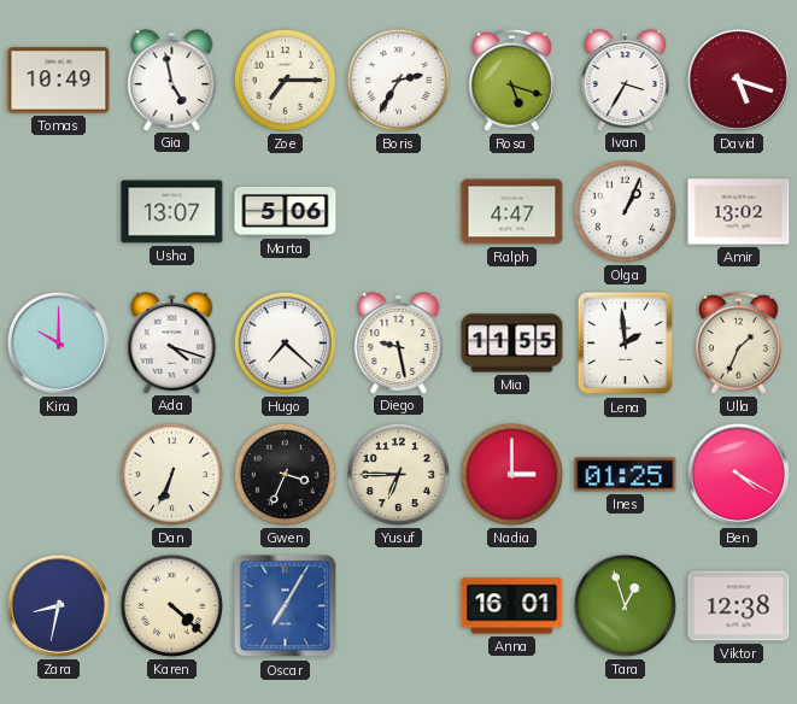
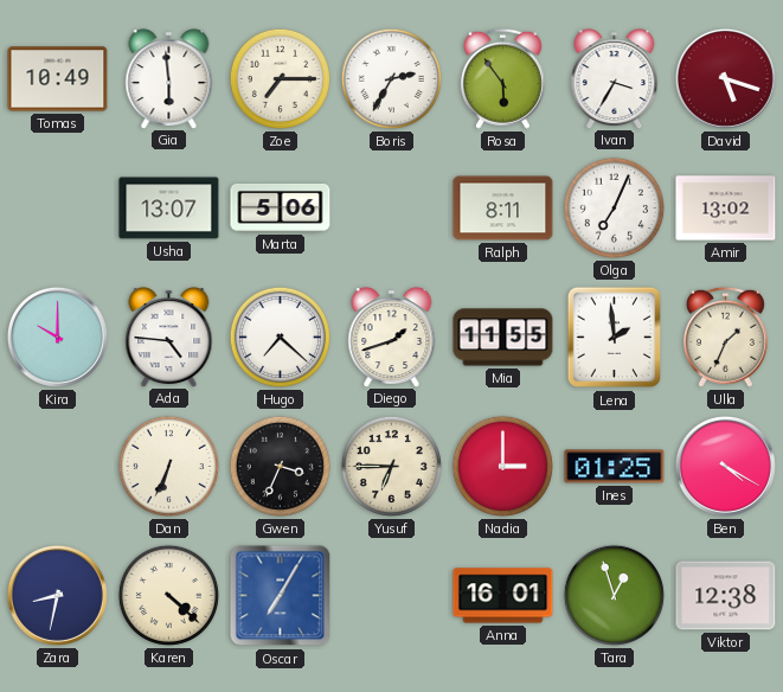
Gia: 4:58 -> 5:59 (169, 78)
Rosa: 5:18 -> 5:54 (502, 78)
Ralph: 4:47 -> 8:11 (503, 209)
Olga: 1:04 -> 7:04 (614, 207)
Ada: 4:18 -> 4:46 (169, 337)
Diego: 9:28 -> 1:42 (392, 337)
